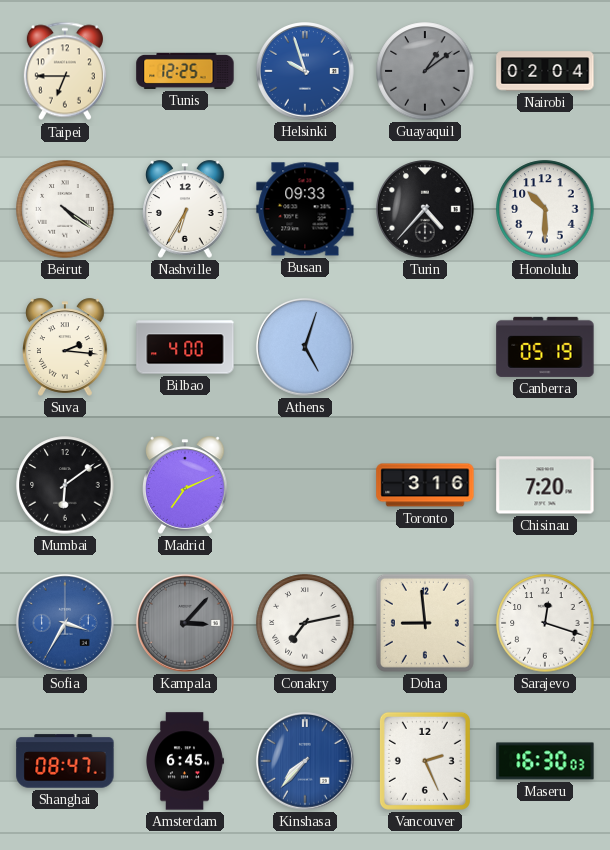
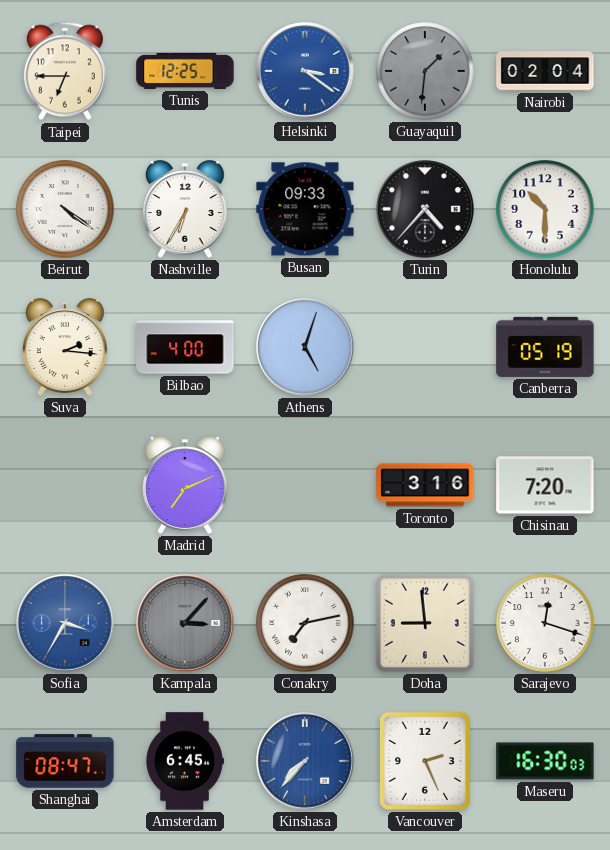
Helsinki: 9:57 -> 3:21 (305, 71)
Guayaquil: 1:09 -> 1:31 (425, 71)
Mumbai: 6:09 -> none (65, 485)
